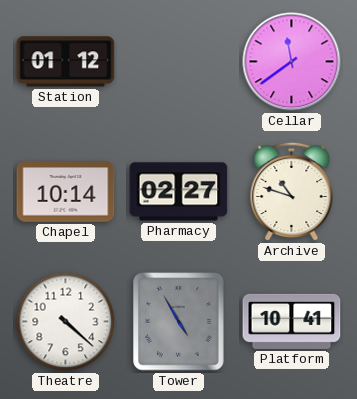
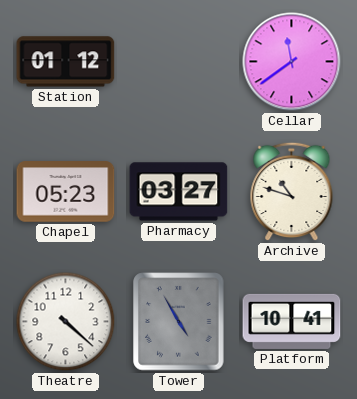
Chapel: 10:14 -> 05:23 (66, 192)
Pharmacy: 02:27 -> 03:27 (179, 192)
